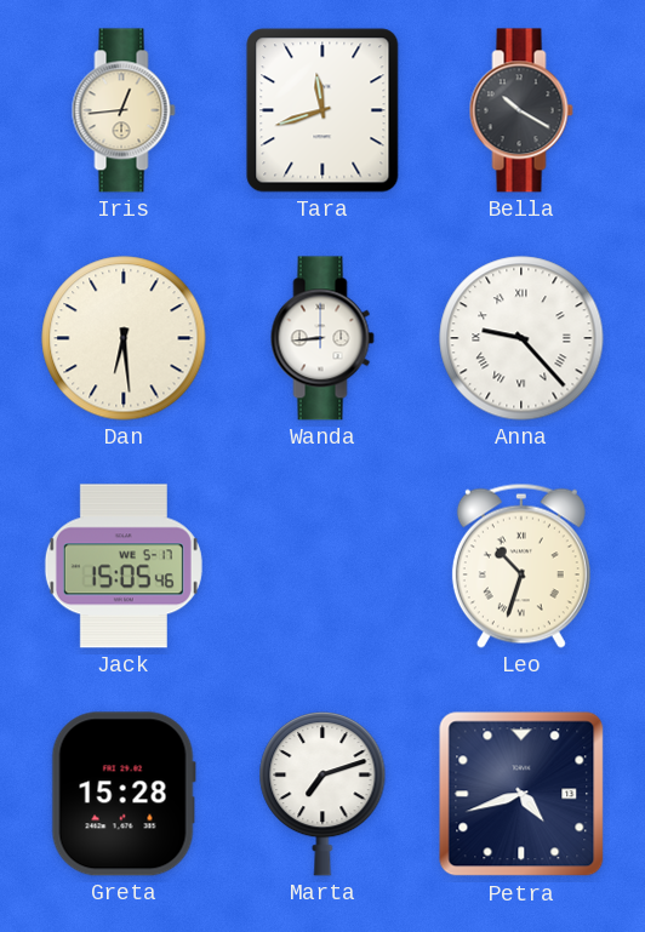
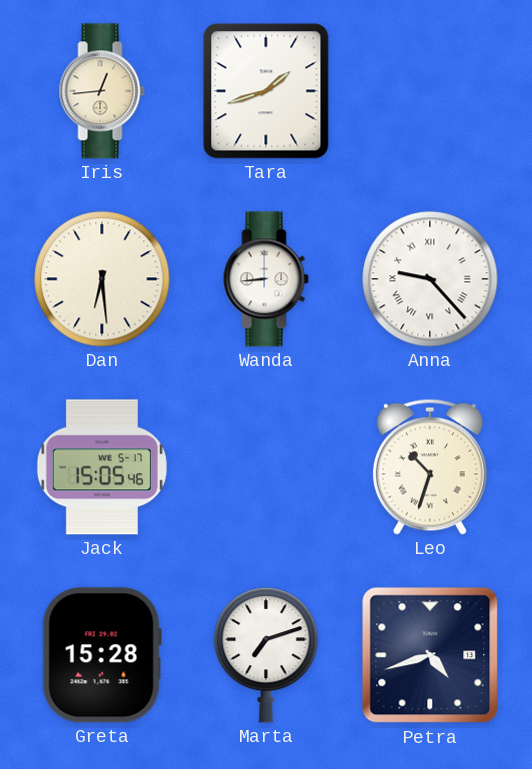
Tara: 11:42 -> 1:42 (266, 91)
Bella: 10:20 -> none (521, 110)
